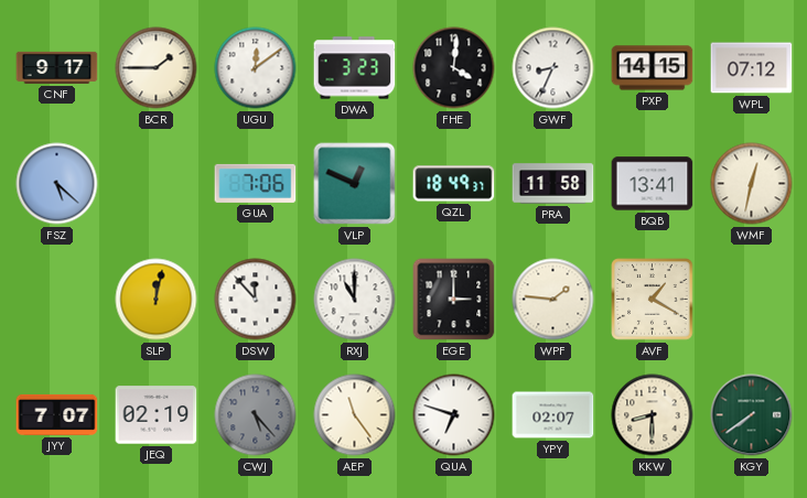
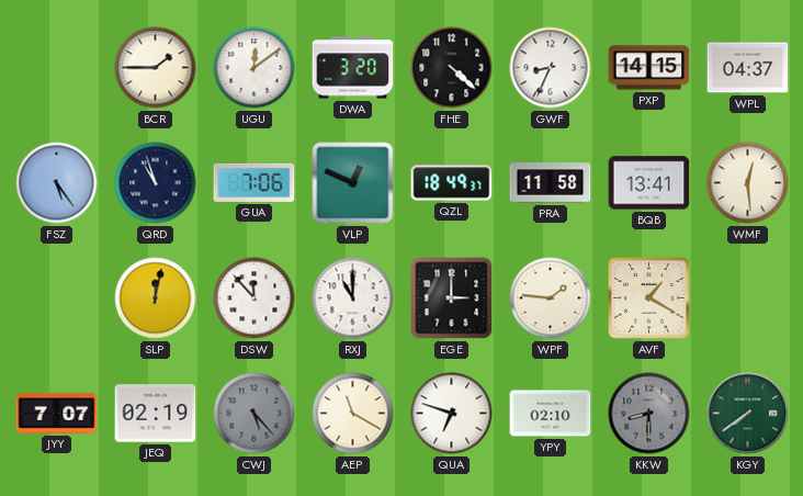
CNF: 9:17 -> none (57, 67)
DWA: 3:23 -> 3:20 (353, 68)
FHE: 4:01 -> 4:22 (452, 68)
WPL: 07:12 -> 04:37 (748, 68)
FSZ: 5:22 -> 5:24 (57, 183)
QRD: none -> 10:57 (156, 183)
WMF: 12:32 -> 12:29 (748, 183)
AEP: 11:24 -> 11:20 (353, 414)
YPY: 02:07 -> 02:10 (551, 414)
KKW dial: cream -> grey (649, 414)
